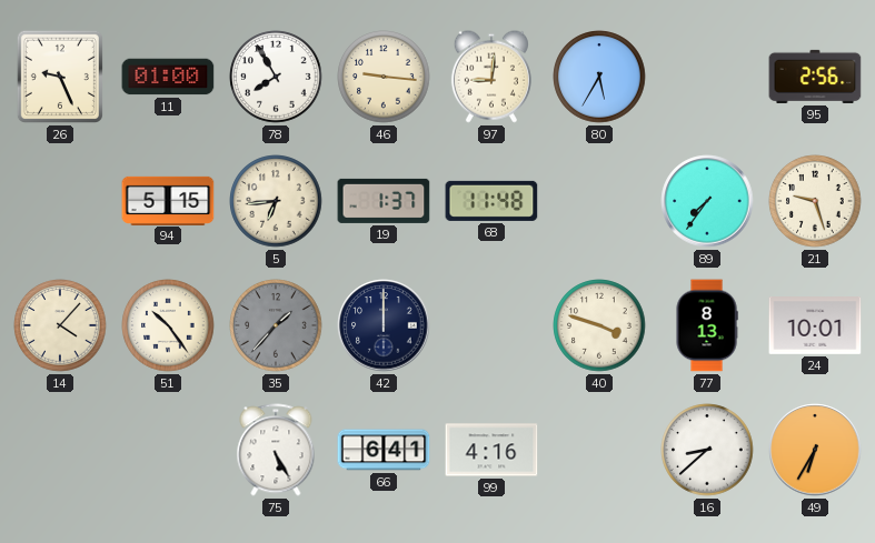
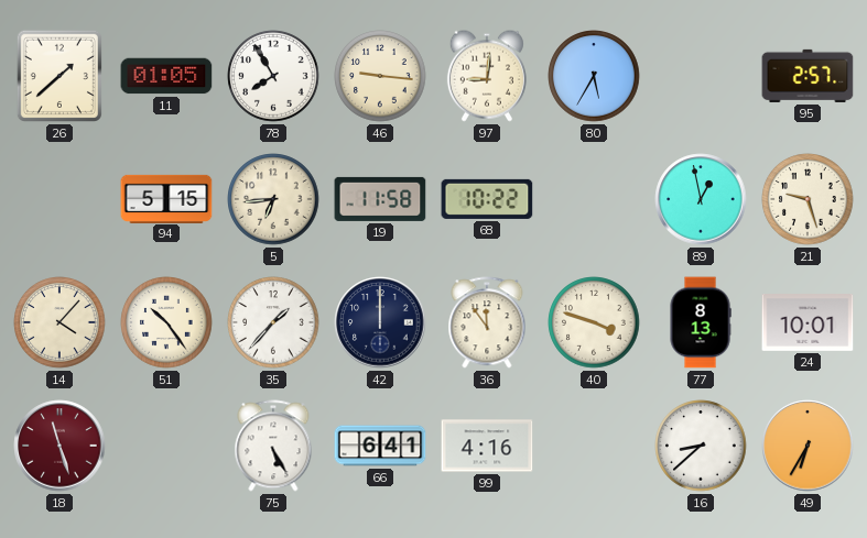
26: 9:26 -> 1:38 (59, 76)
11: 01:00 -> 01:05 (166, 76)
95: 2:56 -> 2:57 (808, 76)
19: 1:37 -> 11:58 (380, 199)
68: 11:48 -> 10:22 (487, 199)
89: 7:36 -> 12:58 (701, 199)
35 dial: grey -> white (273, 322)
36: none -> 11:54 (487, 322)
18: none -> 11:27 (59, 446)
